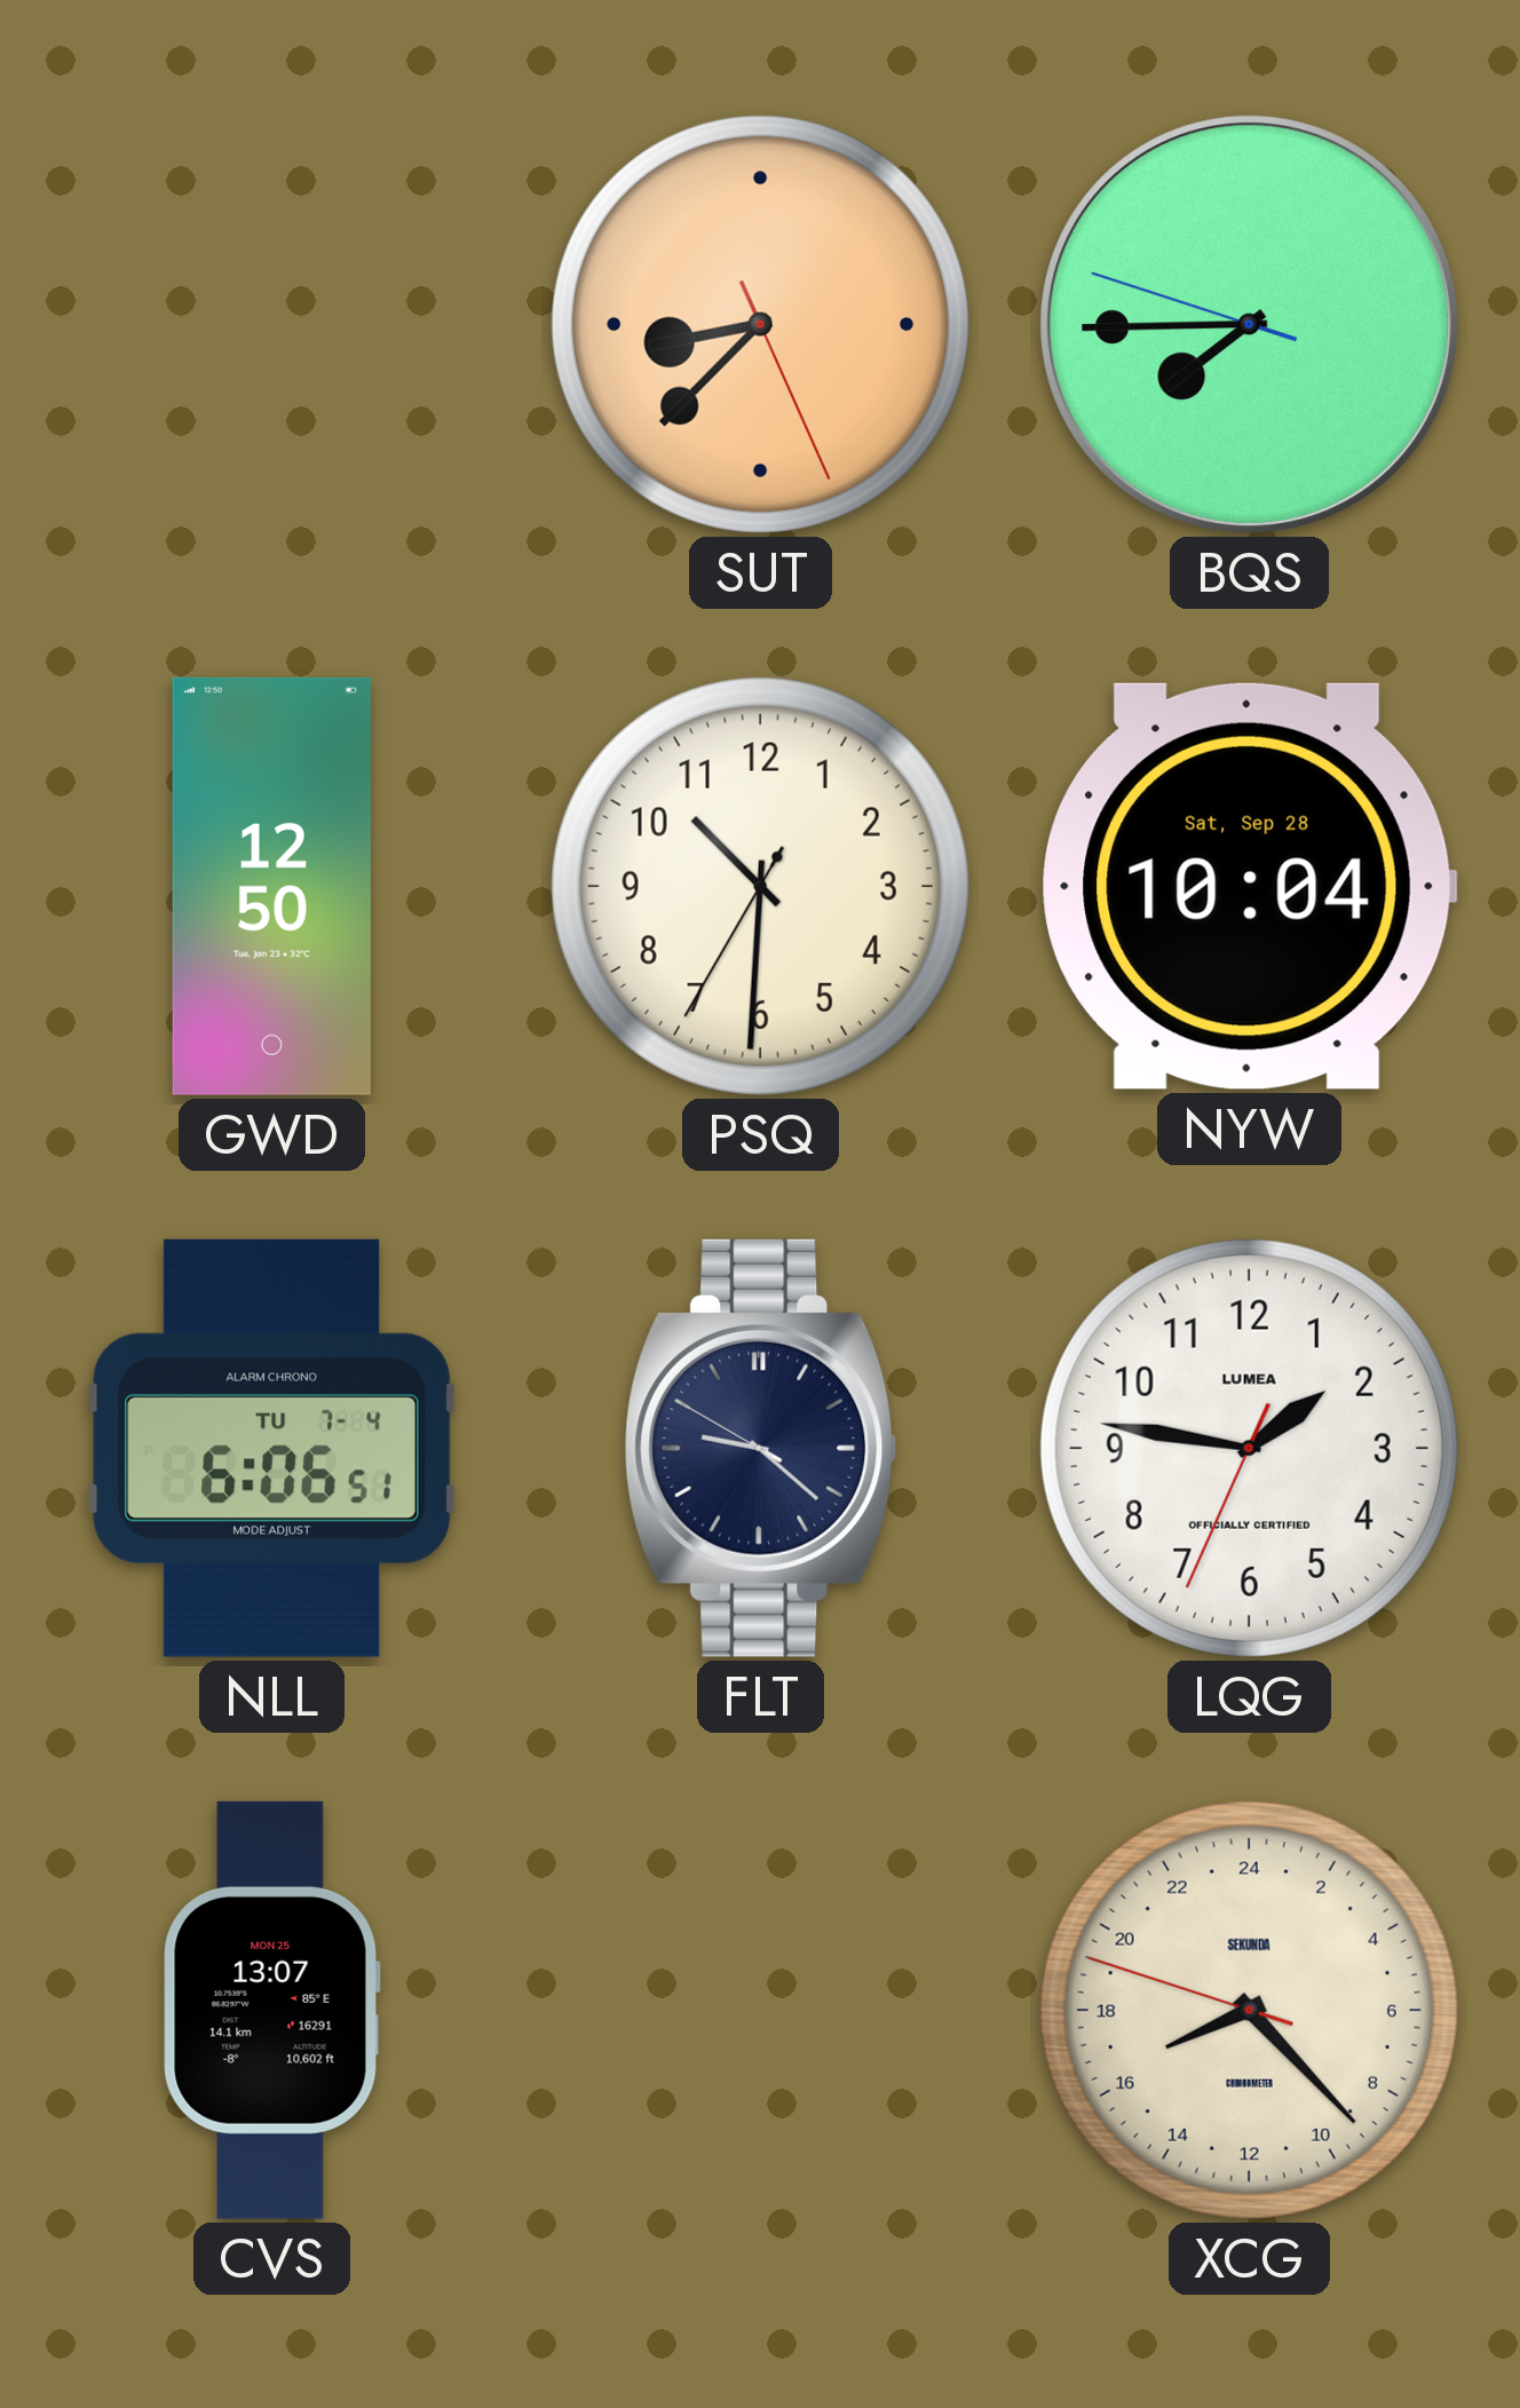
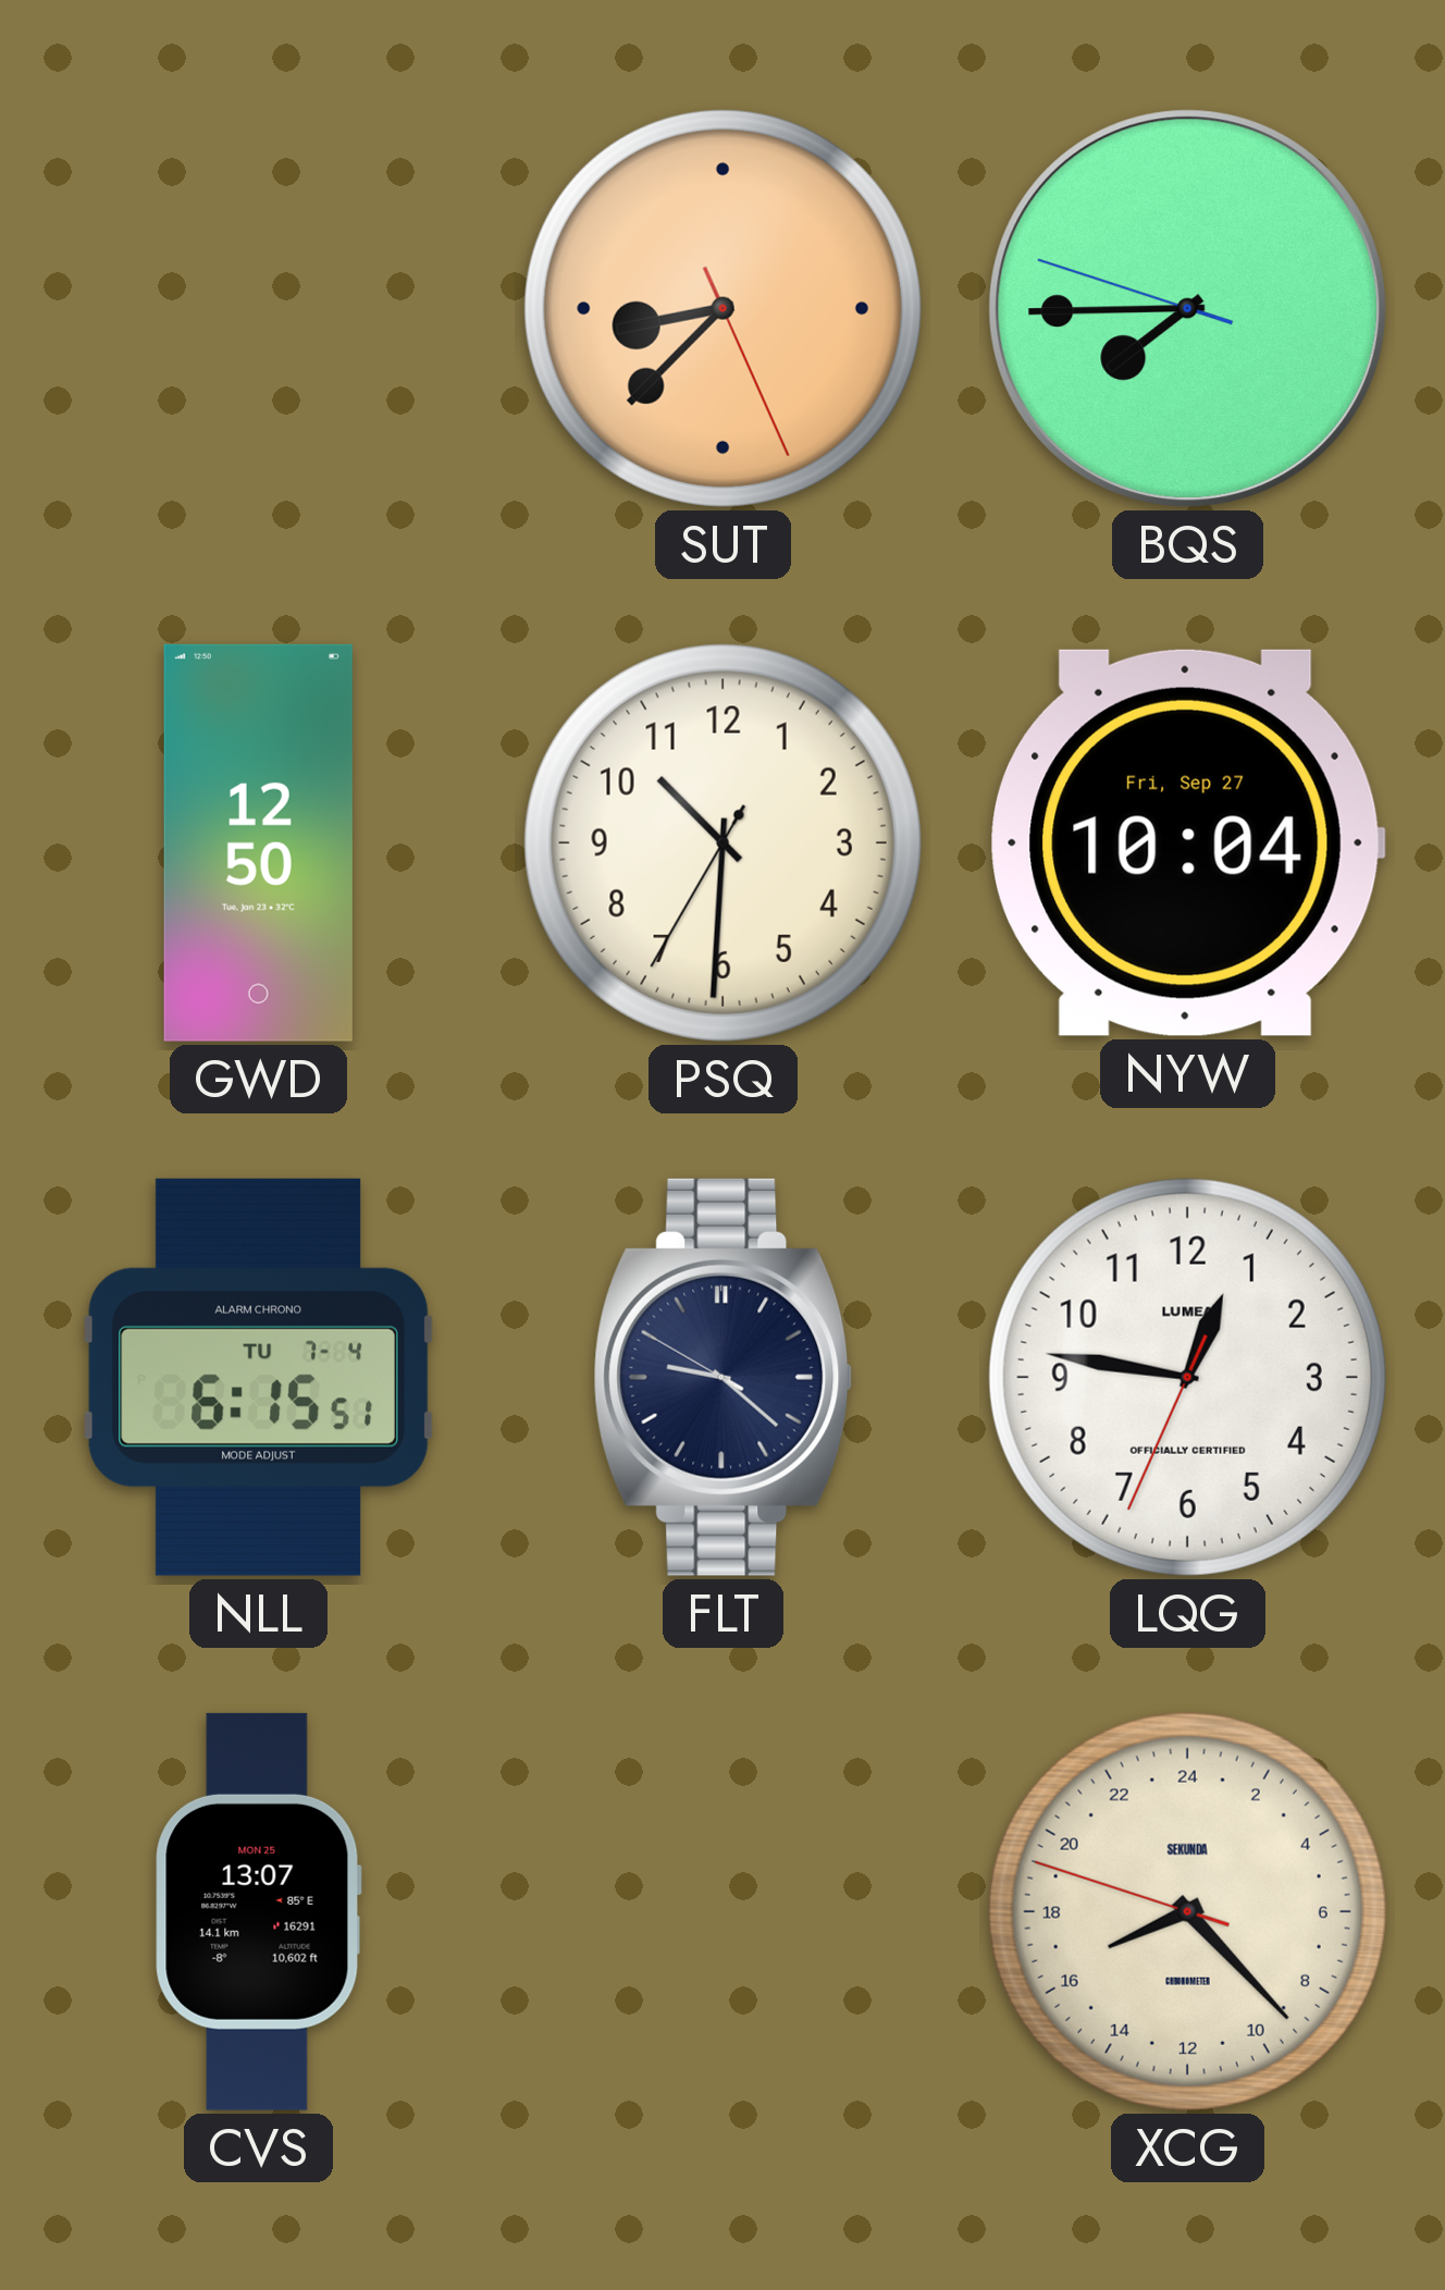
NYW date: Sat, Sep 28 -> Fri, Sep 27 (1187, 842)
NLL: 6:06 -> 6:15 (258, 1377)
LQG: 1:46 -> 12:46 (1187, 1377)
